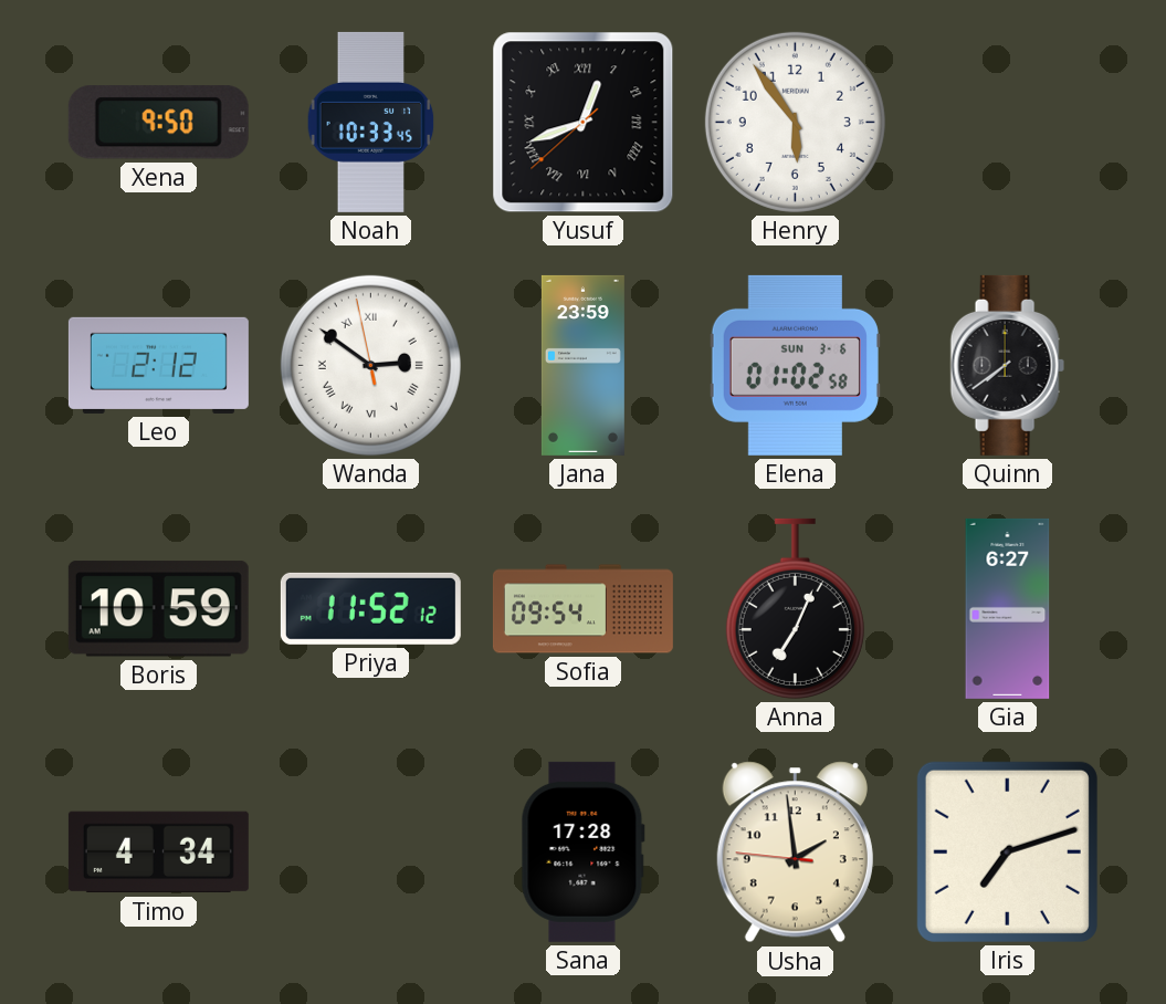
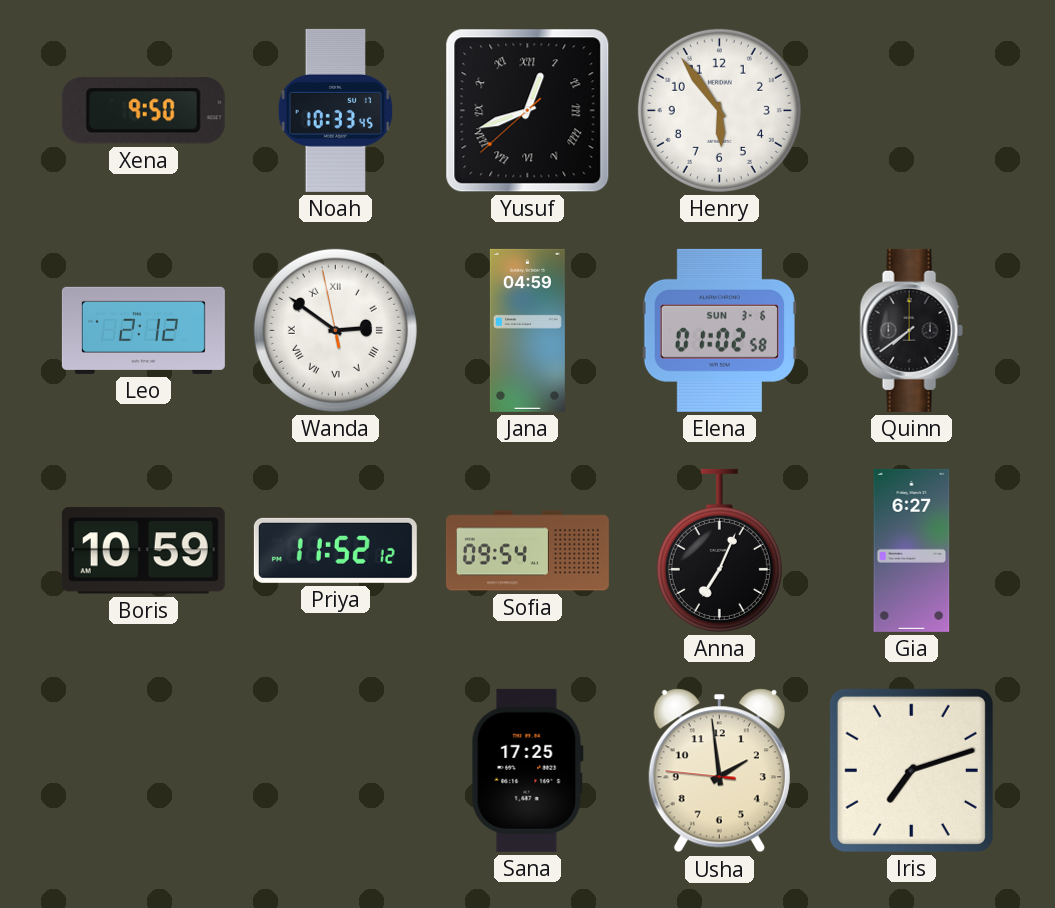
Jana: 23:59 -> 04:59 (527, 330)
Timo: 4:34 -> none (158, 853)
Sana: 17:28 -> 17:25 (527, 770)
